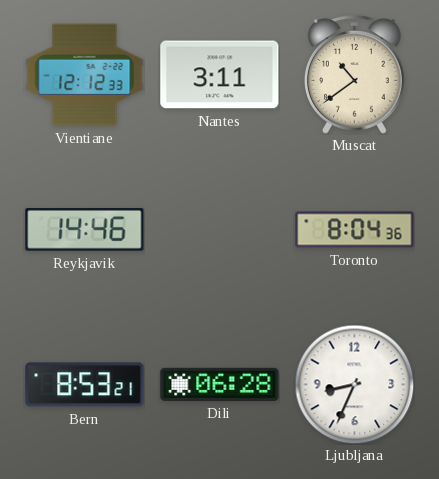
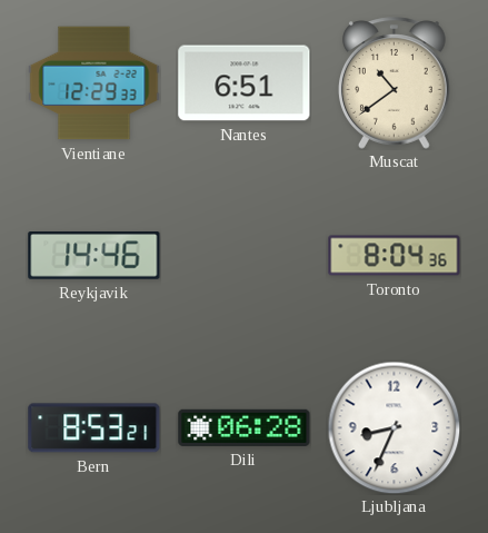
Vientiane: 12:12 -> 12:29 (94, 83)
Nantes: 3:11 -> 6:51 (245, 83)
